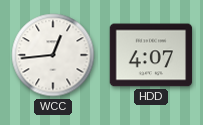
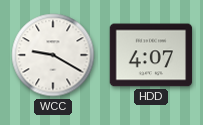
WCC: 12:44 -> 9:20 (53, 55)
